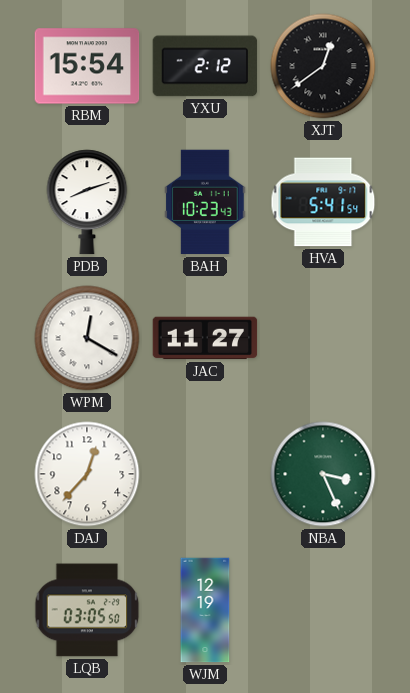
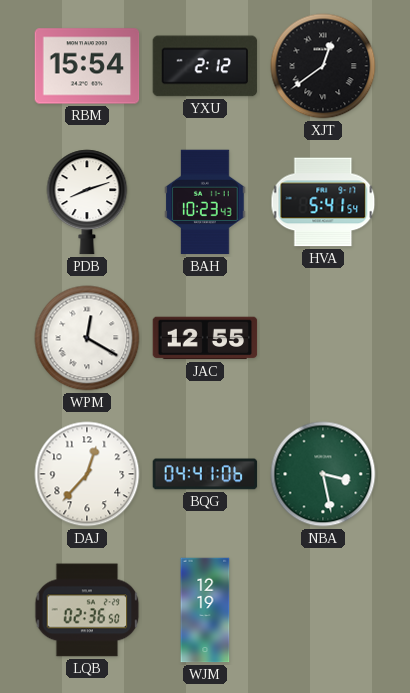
JAC: 11:27 -> 12:55 (205, 338)
BQG: none -> 04:41 (205, 474)
NBA: 3:26 -> 3:28 (323, 474)
LQB: 03:05 -> 02:36 (87, 610)
